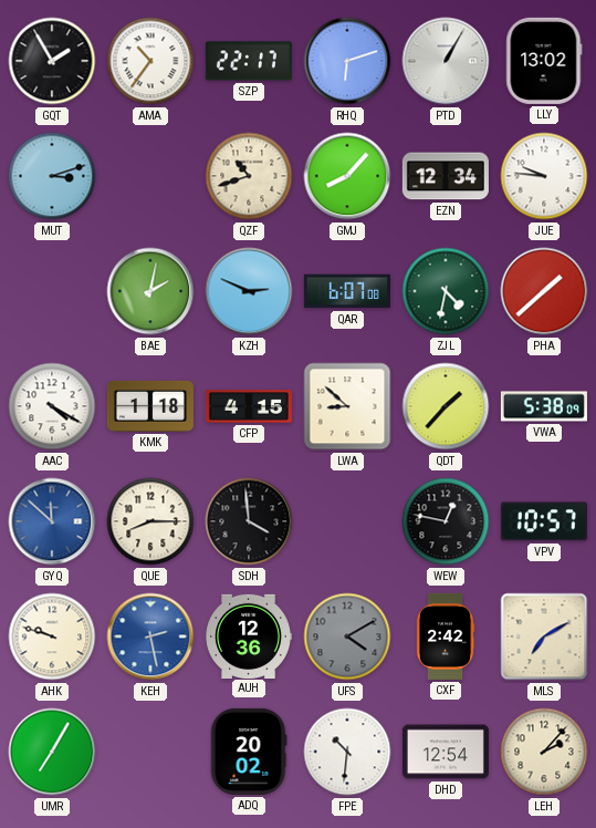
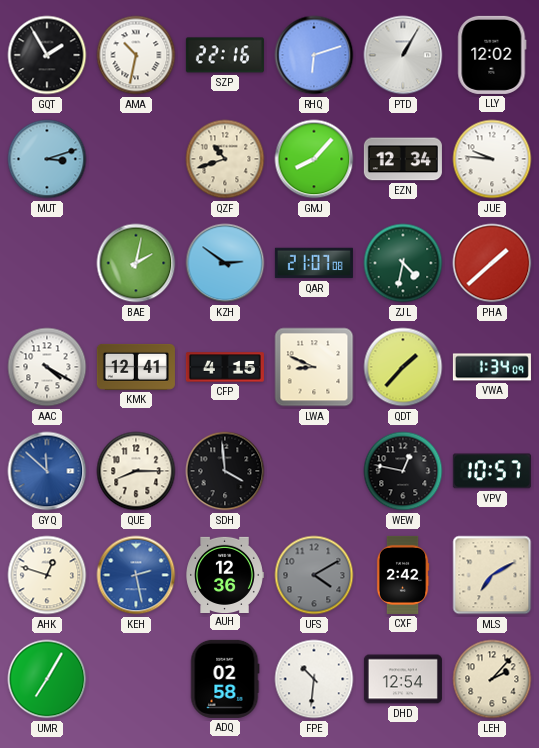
AMA: 10:36 -> 10:32 (136, 55)
SZP: 22:17 -> 22:16 (225, 55)
LLY: 13:02 -> 12:02 (492, 55)
KZH: 2:49 -> 2:51 (225, 263)
QAR: 6:07 -> 21:07 (314, 263)
KMK: 1:18 -> 12:41 (136, 367)
LWA: 8:52 -> 8:49 (314, 367)
VWA: 5:38 -> 1:34 (492, 367)
AHK: 9:48 -> 12:48 (47, 575)
ADQ: 20:02 -> 02:58 (225, 679)
